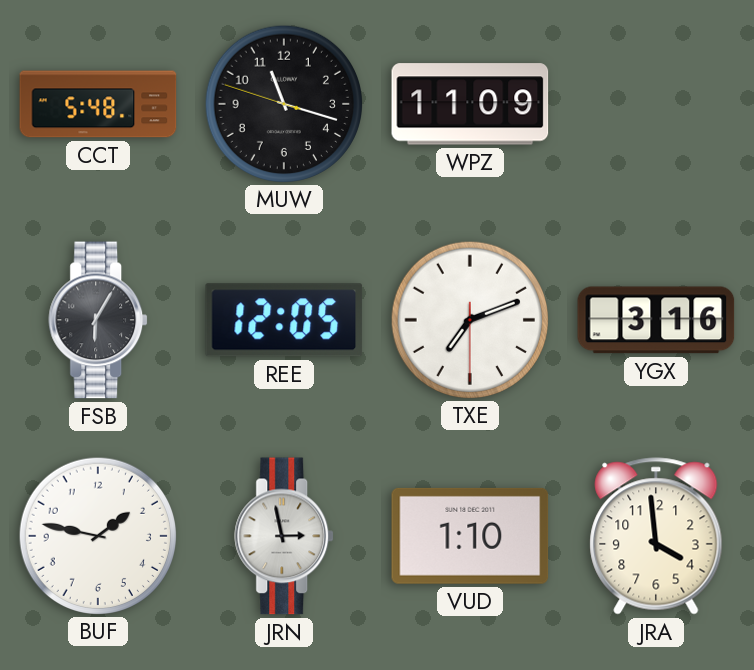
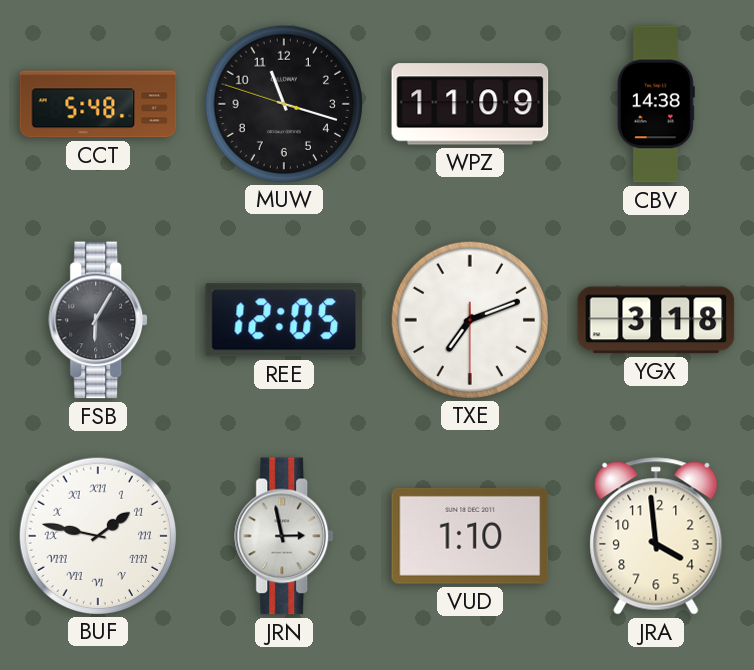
CBV: none -> 14:38 (656, 104)
YGX: 3:16 -> 3:18 (656, 320)
BUF numerals: Arabic -> Roman (97, 535)
